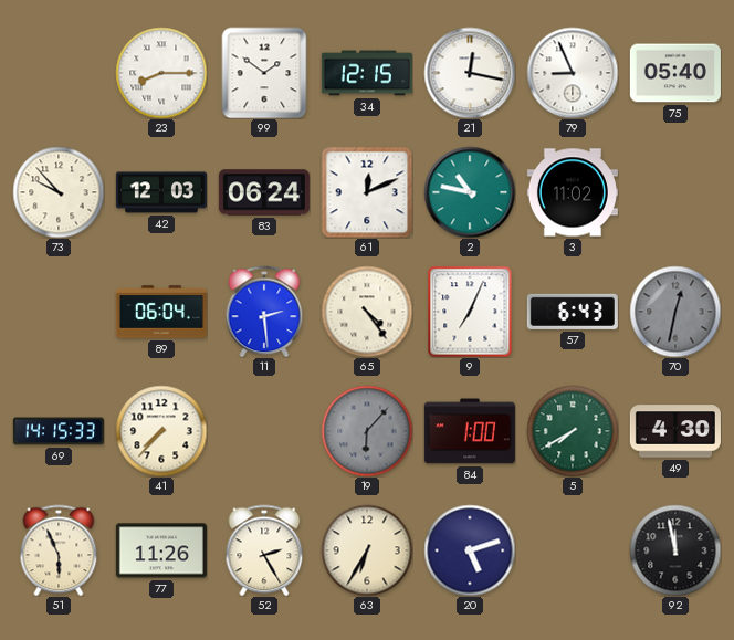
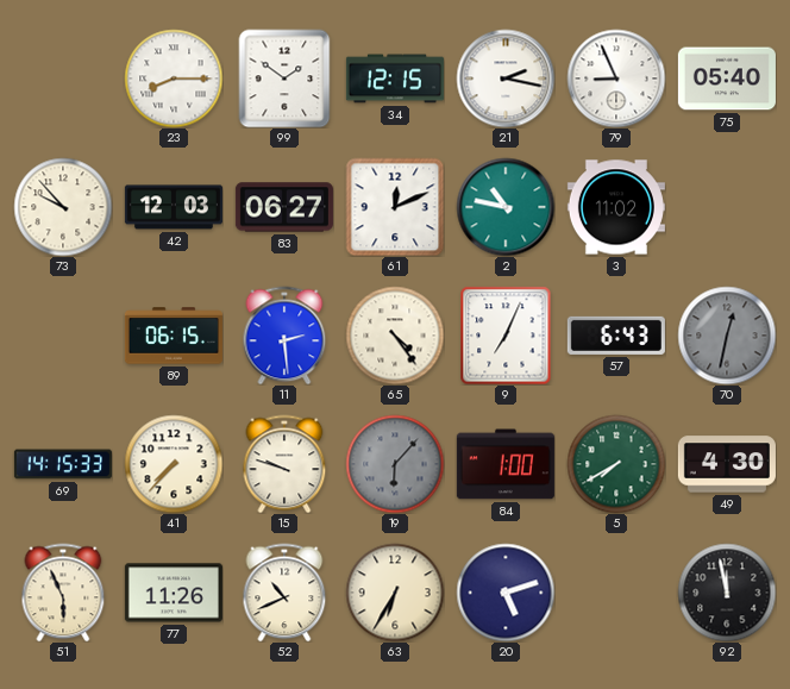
21: 12:17 -> 2:17 (506, 79)
83: 06:24 -> 06:27 (284, 207)
89: 06:04 -> 06:15 (174, 336)
15: none -> 9:48 (284, 464)
52: 2:25 -> 10:41 (284, 593)
